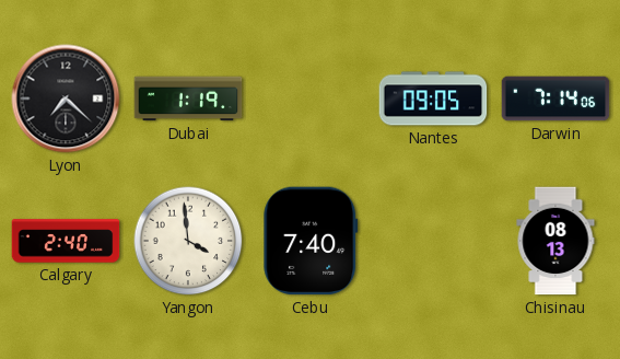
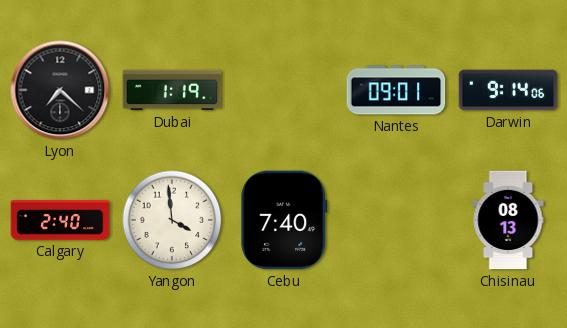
Nantes: 09:05 -> 09:01 (396, 90)
Darwin: 7:14 -> 9:14 (508, 90)
